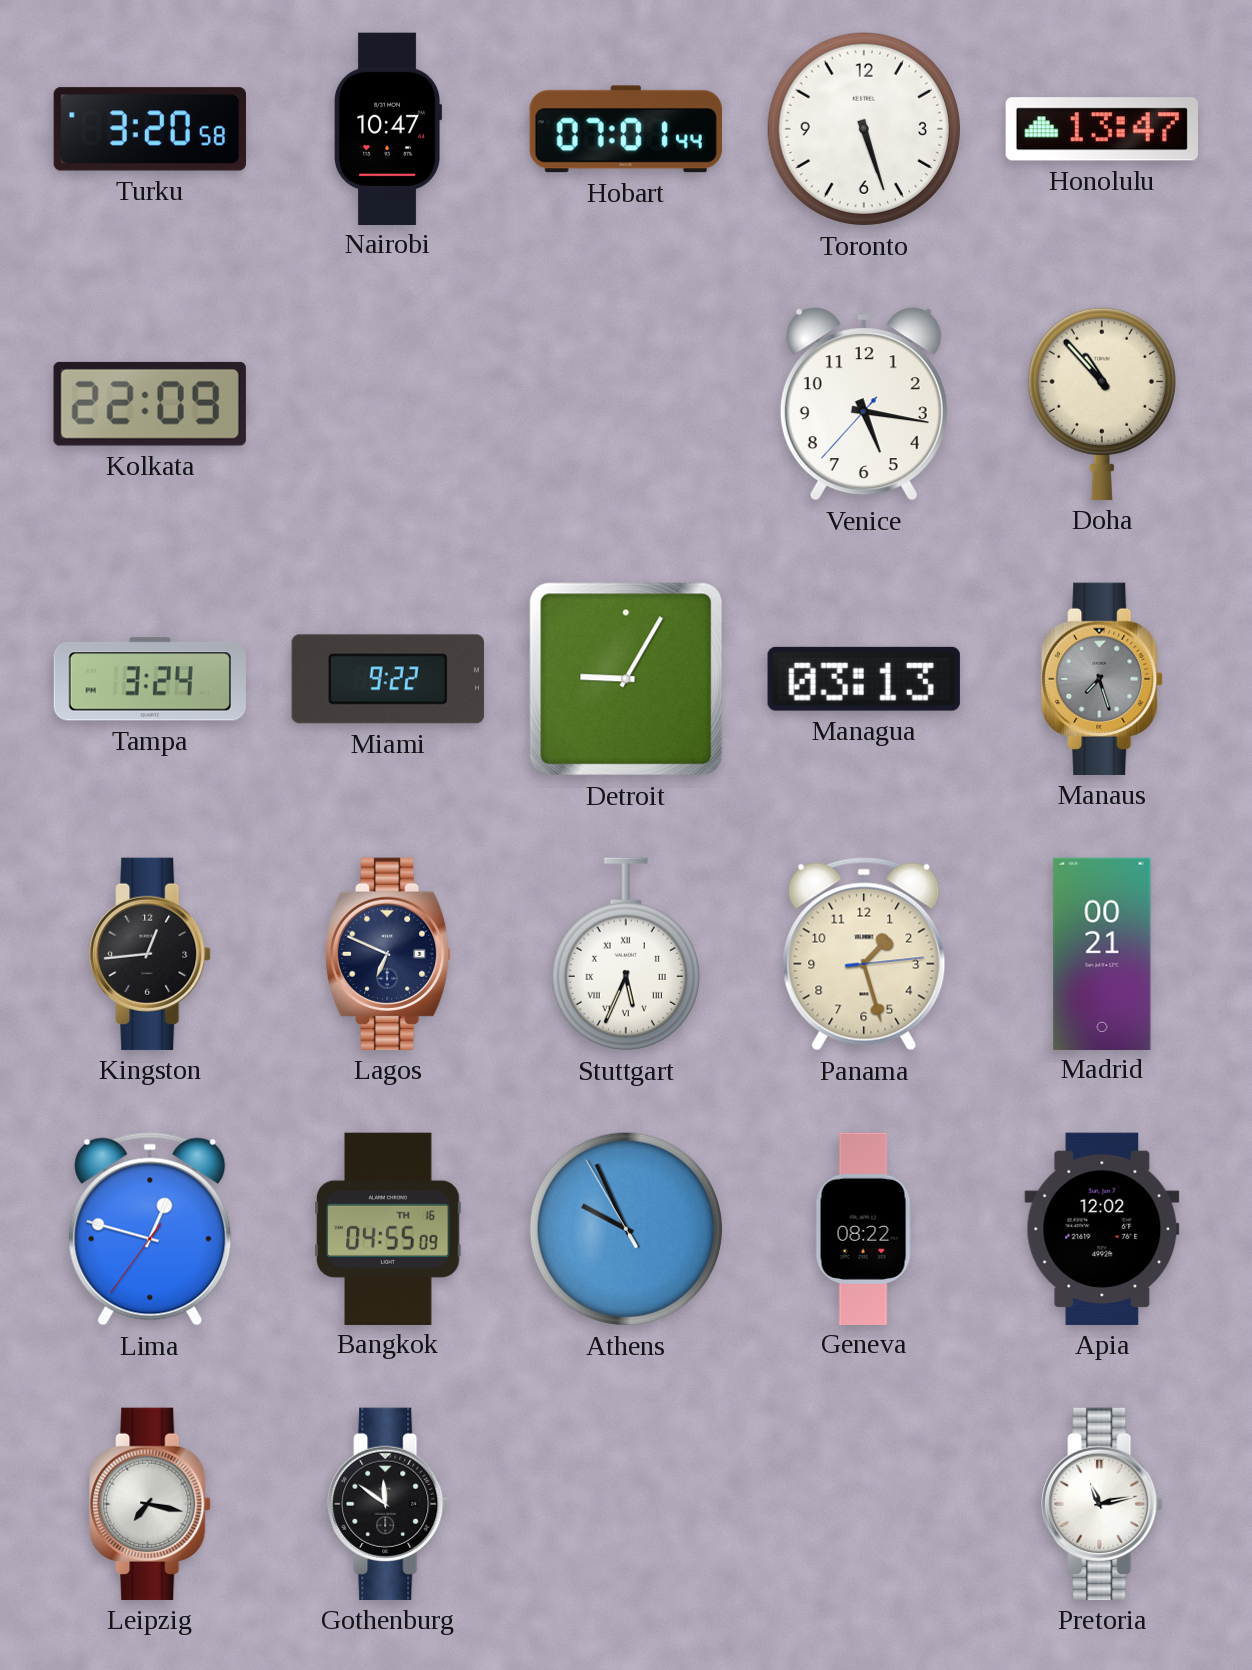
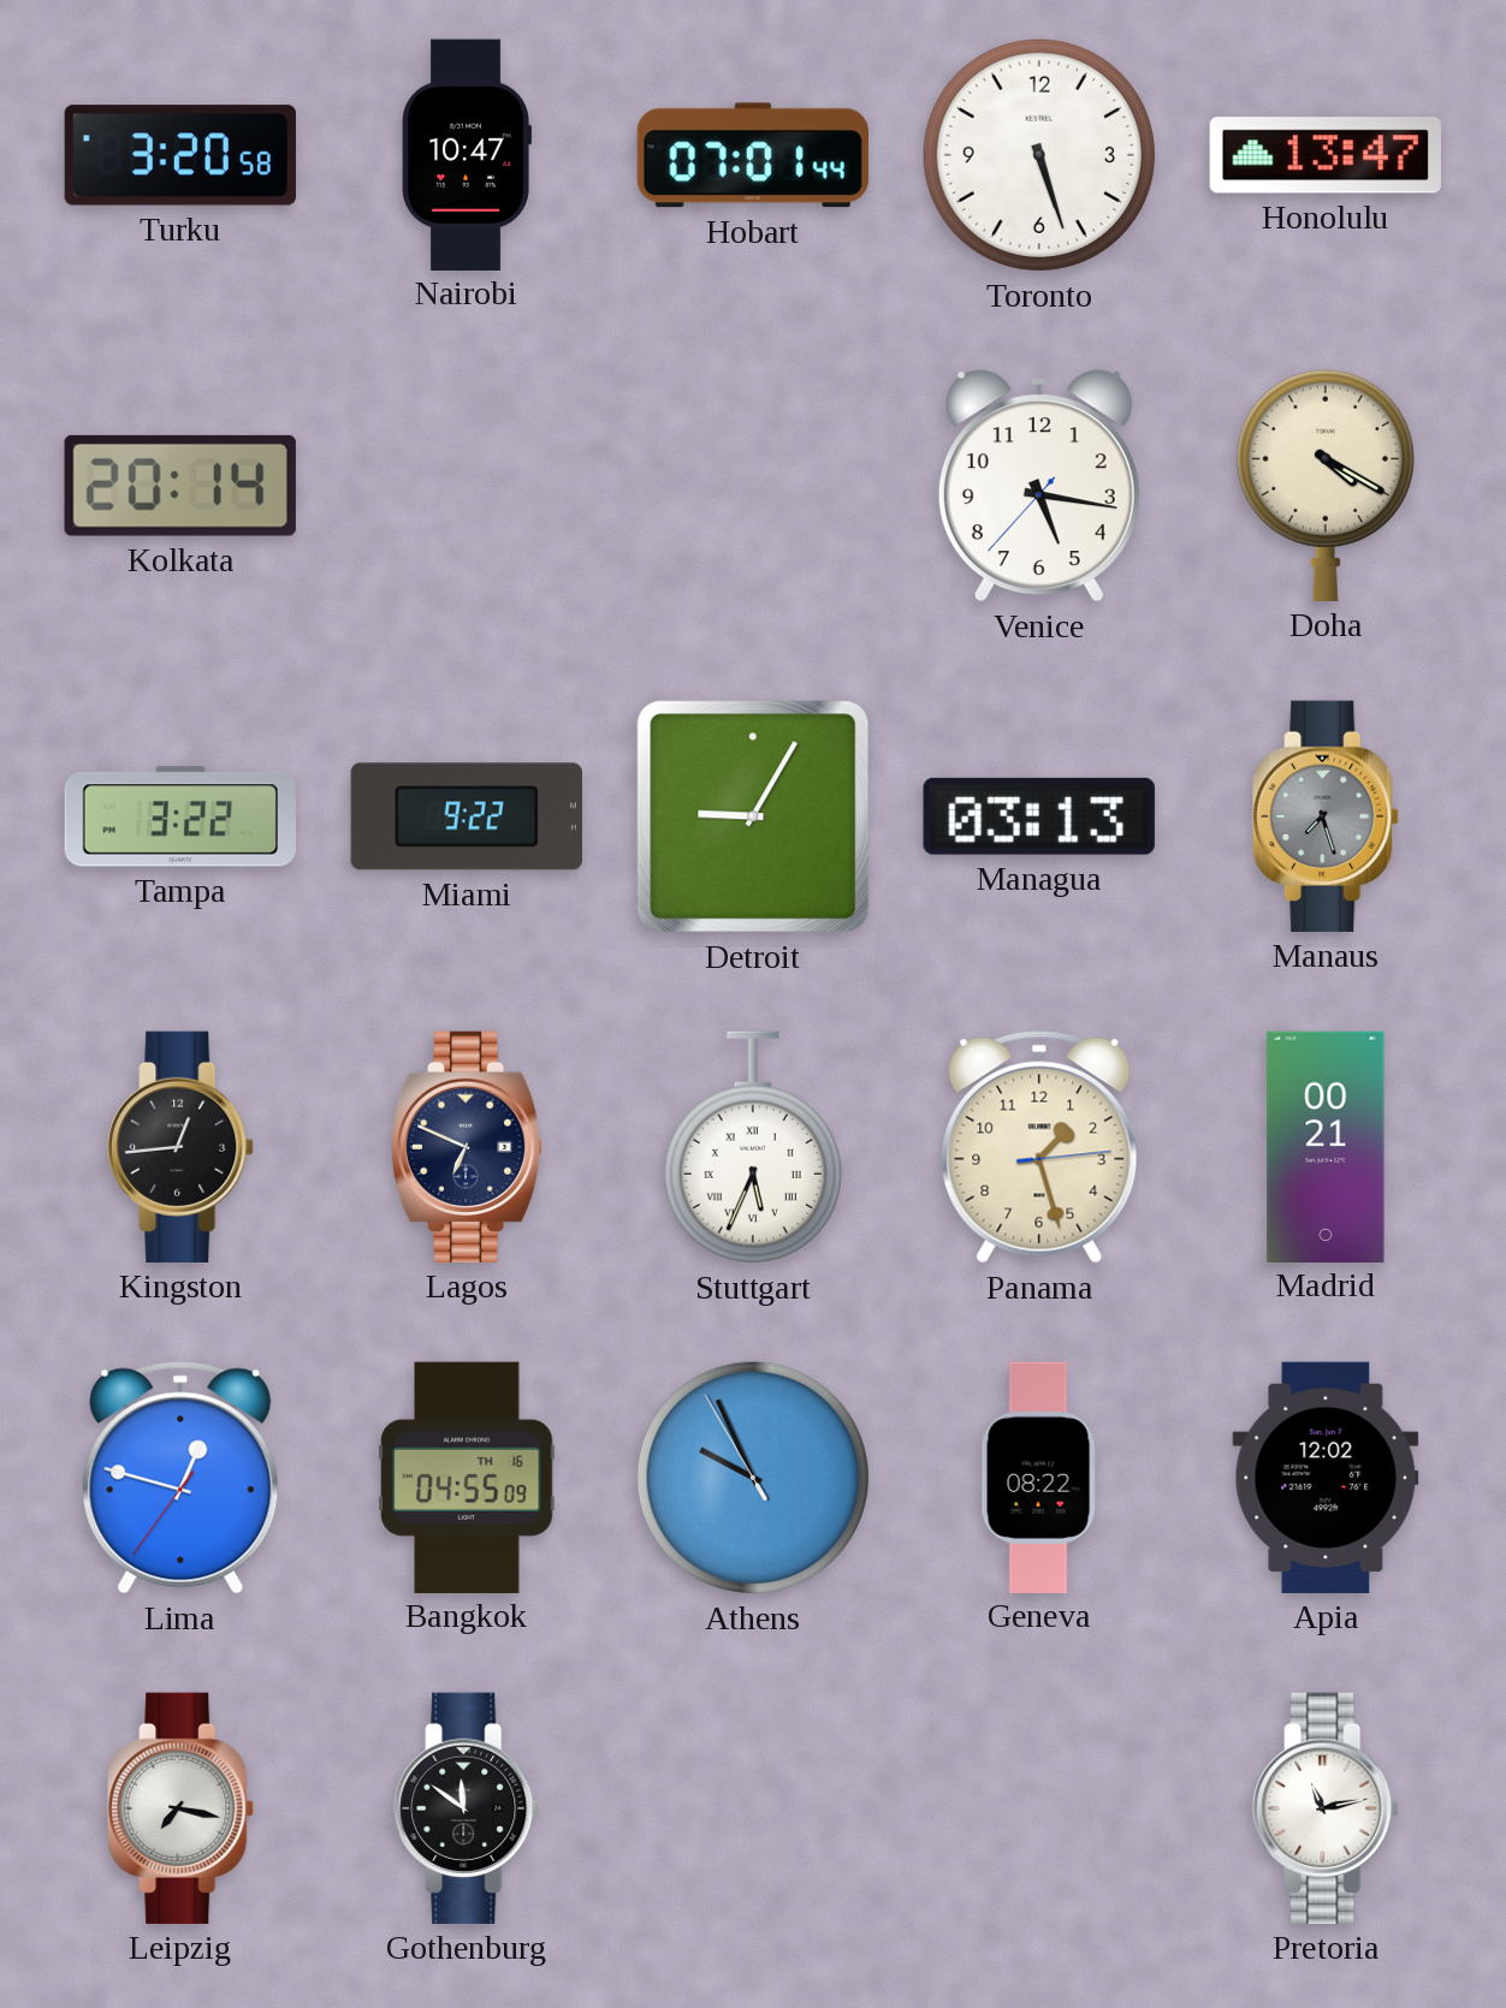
Kolkata: 22:09 -> 20:14 (180, 486)
Doha: 10:53 -> 4:20 (1326, 485)
Tampa: 3:24 -> 3:22 (180, 816)
